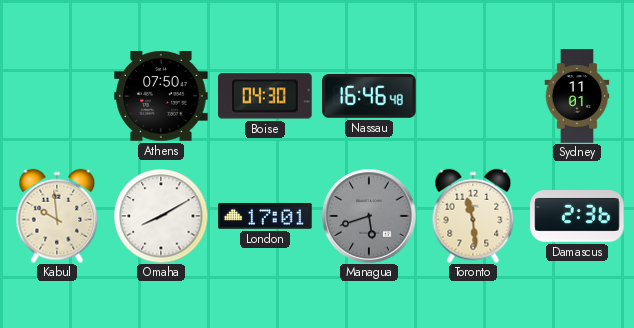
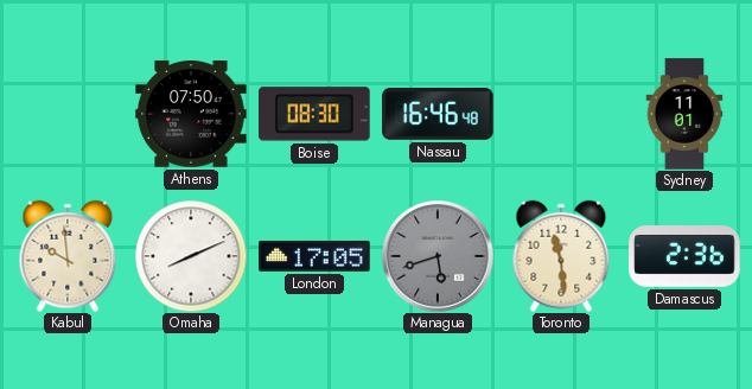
Boise: 04:30 -> 08:30 (314, 114)
Omaha: 8:10 -> 8:11 (191, 256)
London: 17:01 -> 17:05 (314, 256)
